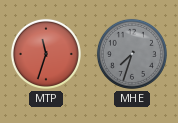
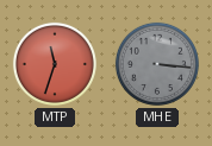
MHE: 7:33 -> 3:16 (157, 64)
